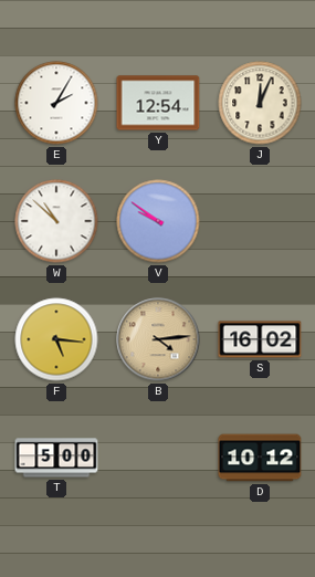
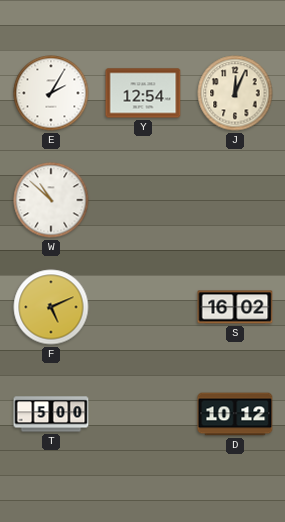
V: 9:51 -> none (158, 221)
F: 5:16 -> 5:11 (51, 307)
B: 4:14 -> none (158, 339)
